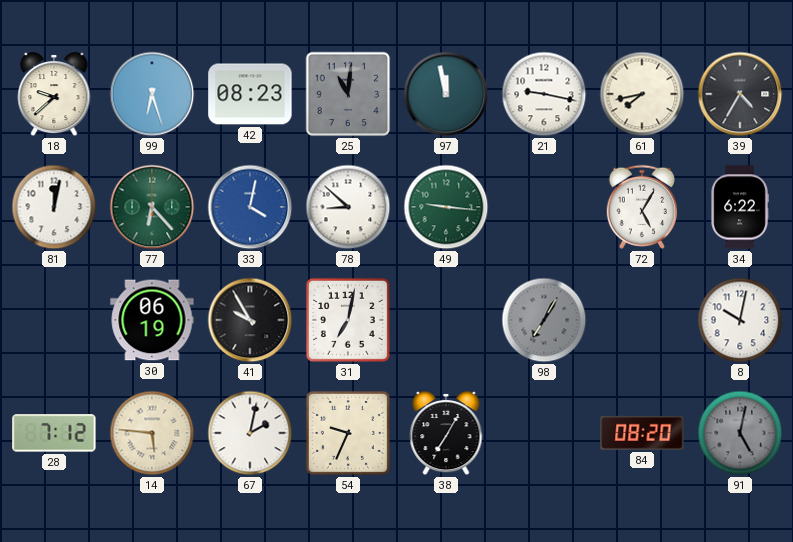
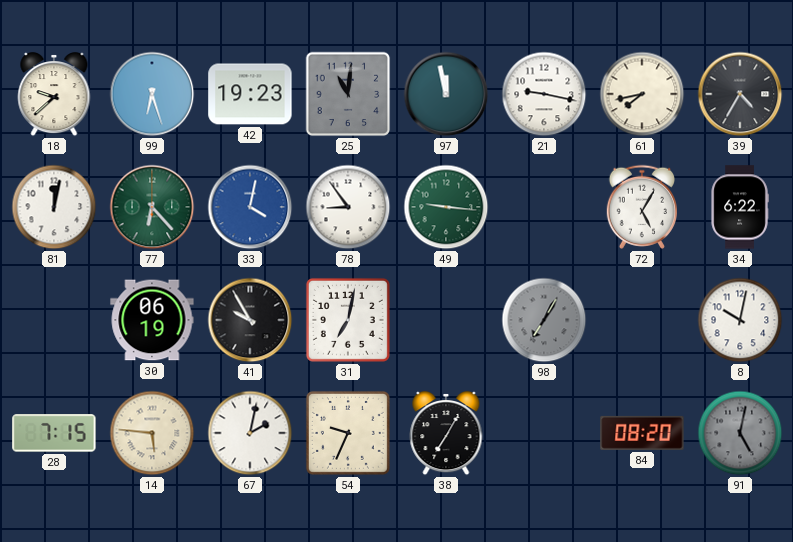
42: 08:23 -> 19:23 (250, 94)
78: 8:52 -> 8:54 (348, 207)
28: 7:12 -> 7:15 (54, 433)
